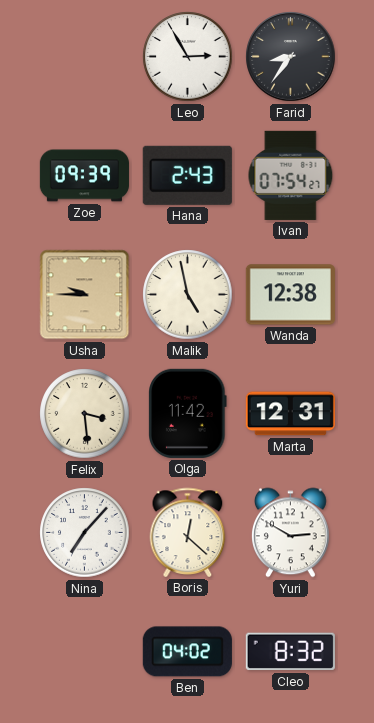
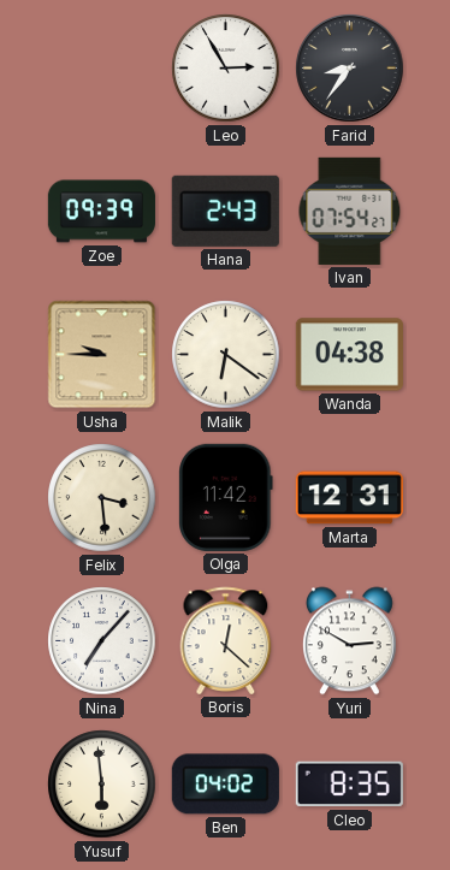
Malik: 4:58 -> 6:21 (226, 355)
Wanda: 12:38 -> 04:38 (349, 355)
Yusuf: none -> 5:59 (102, 785)
Cleo: 8:32 -> 8:35 (349, 785)
